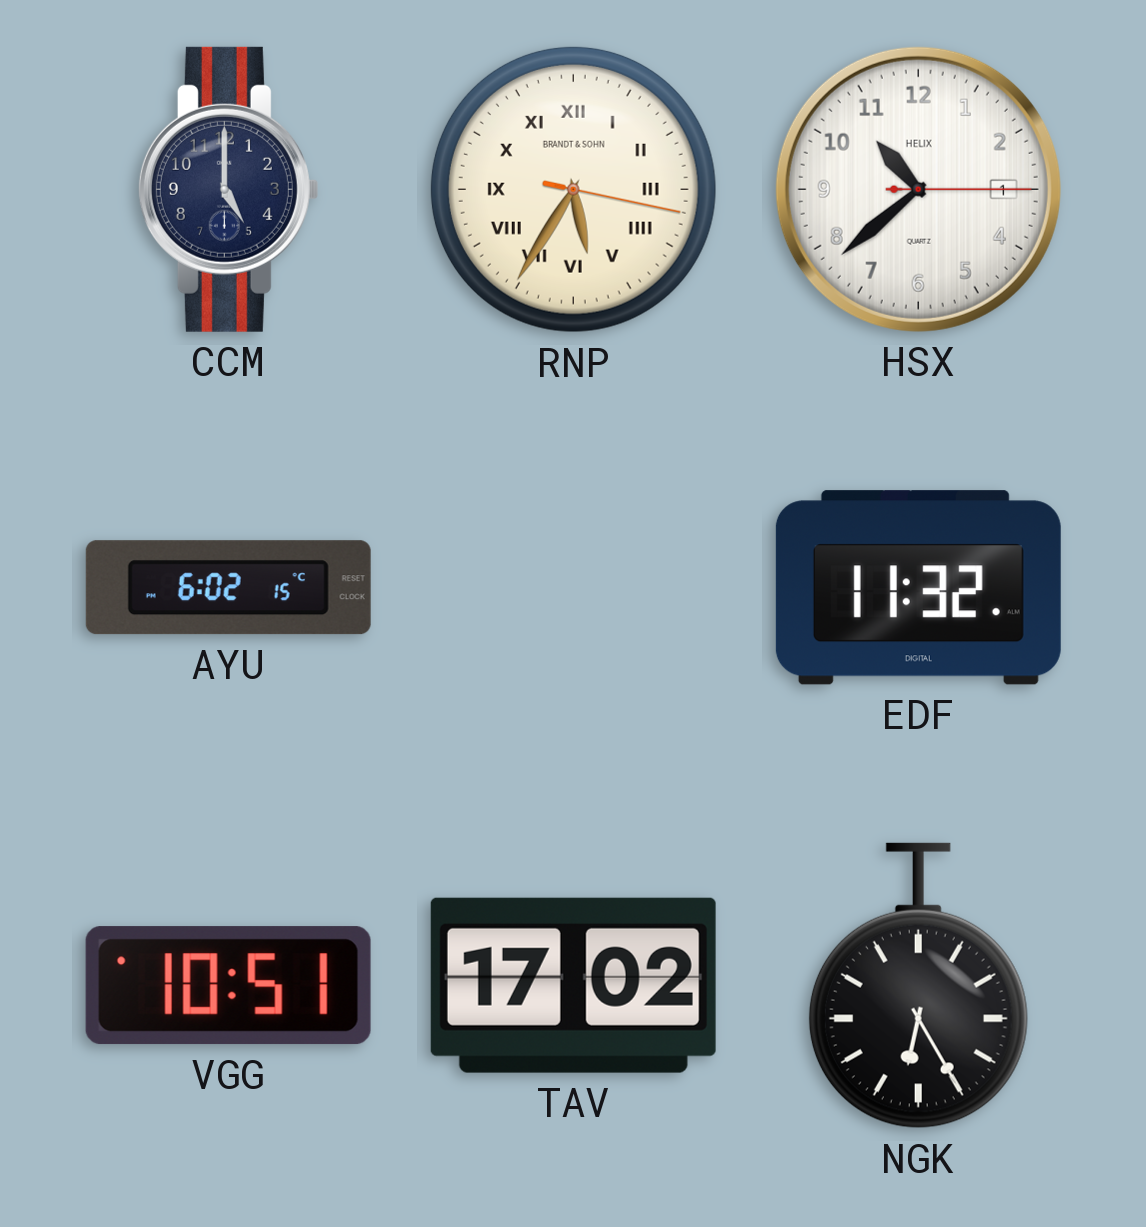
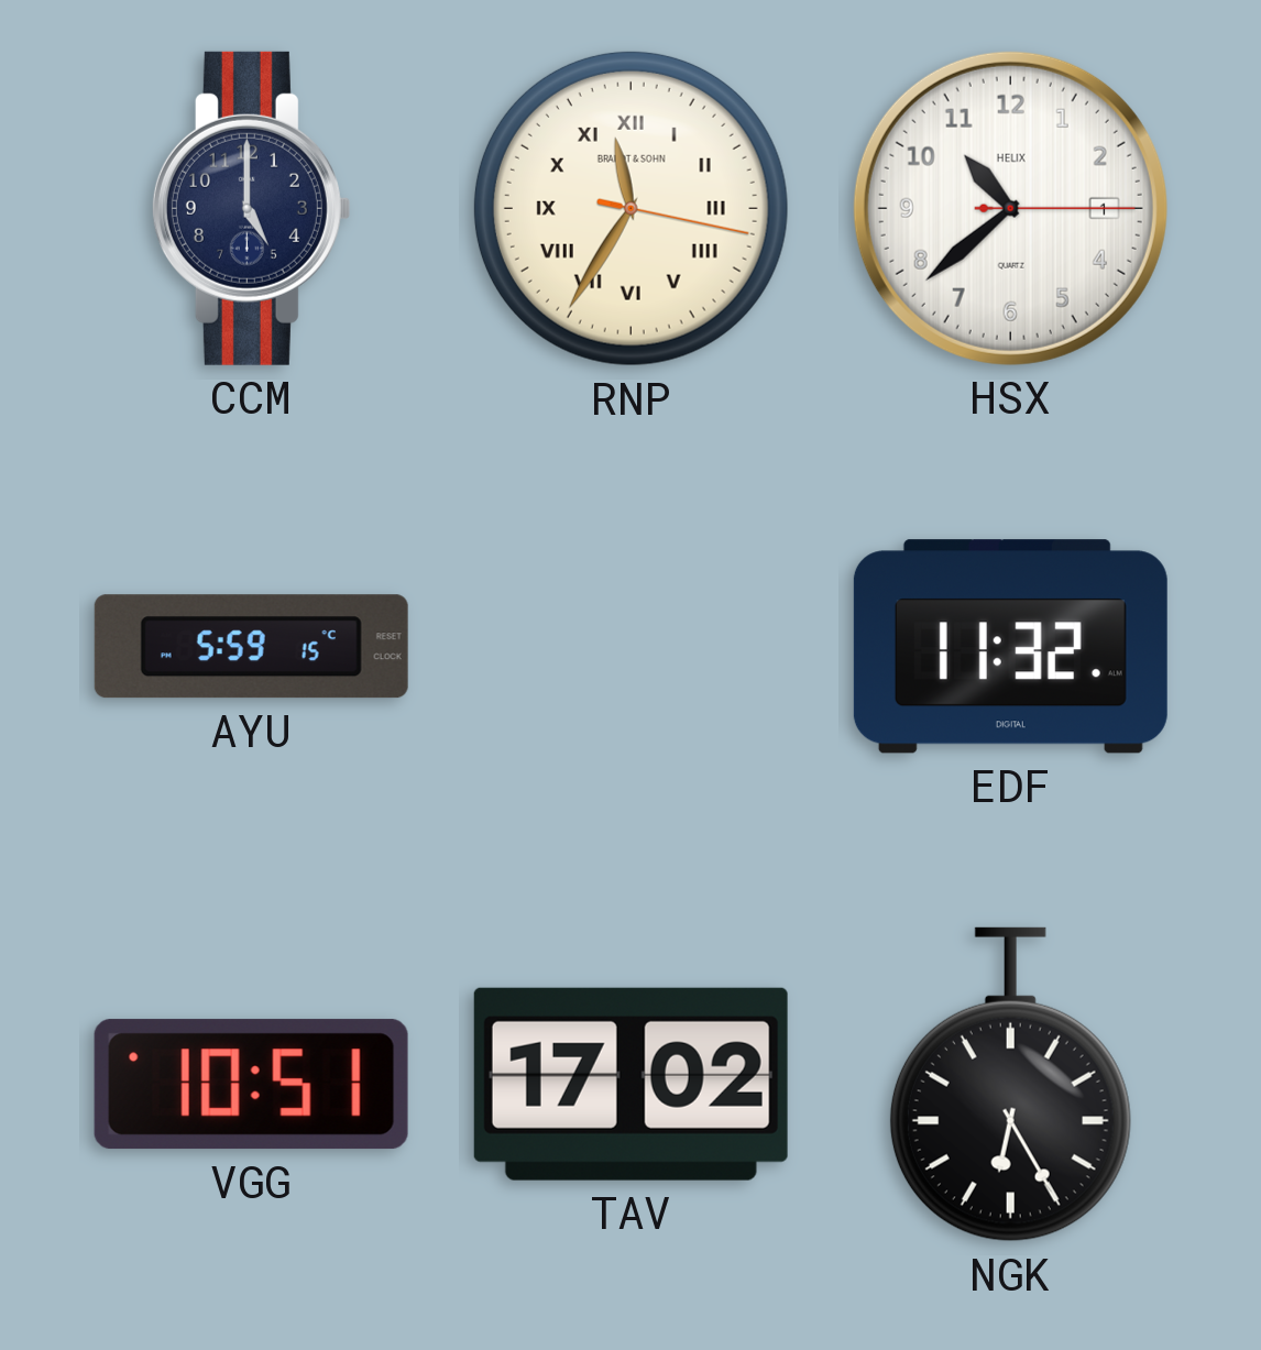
RNP: 5:35 -> 11:35 (630, 208)
AYU: 6:02 -> 5:59 (251, 647)
